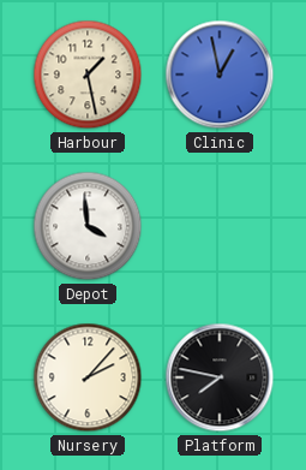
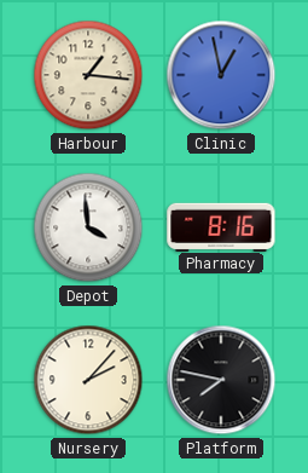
Harbour: 1:28 -> 1:16 (88, 75)
Pharmacy: none -> 8:16 (221, 226)
